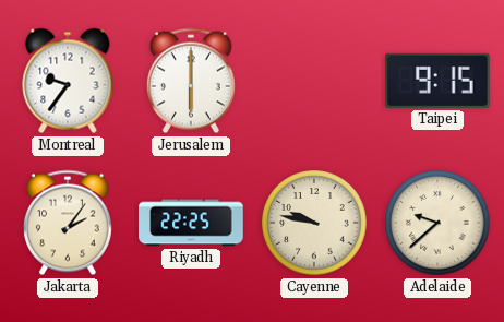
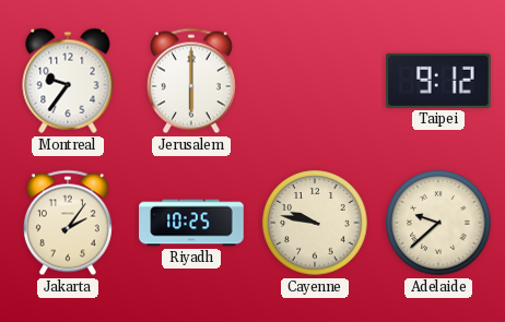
Taipei: 9:15 -> 9:12 (438, 81)
Riyadh: 22:25 -> 10:25 (191, 223)
